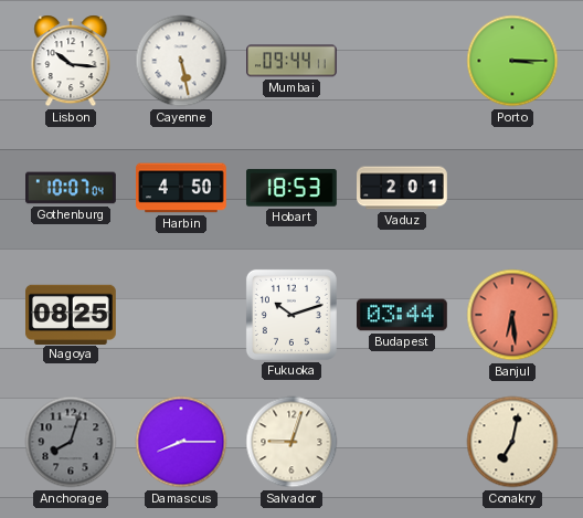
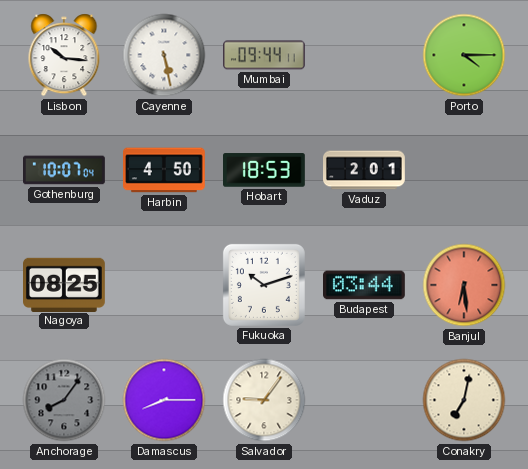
Porto: 3:15 -> 4:15 (464, 55)
Anchorage: 8:03 -> 8:06 (64, 400)
Salvador: 9:03 -> 9:06 (264, 400)
